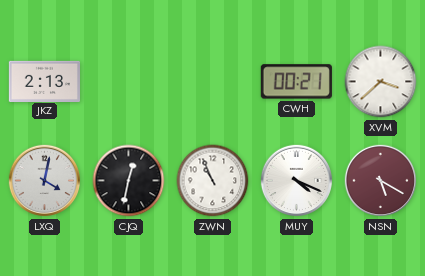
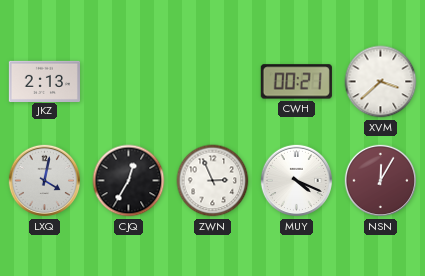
CJQ: 12:32 -> 12:35 (129, 181)
ZWN: 10:56 -> 2:56 (213, 181)
NSN: 5:20 -> 12:05 (381, 181)
